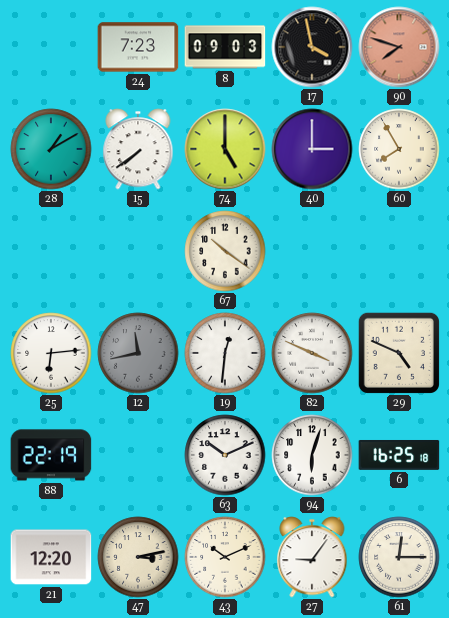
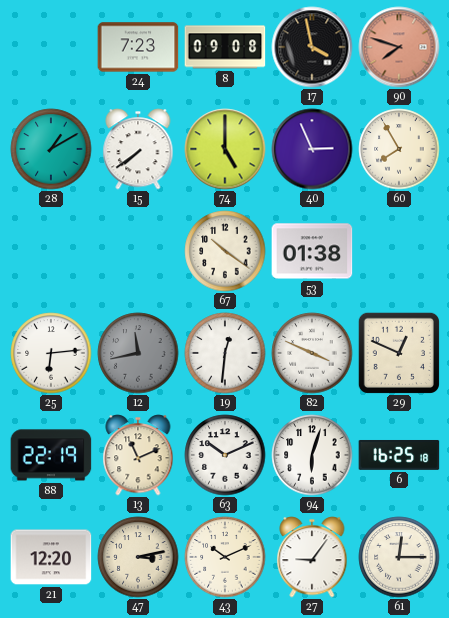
8: 09:03 -> 09:08 (225, 47)
40: 3:00 -> 2:56 (312, 149)
53: none -> 01:38 (312, 251)
29: 4:49 -> 12:49 (399, 353)
13: none -> 11:11 (138, 455)
